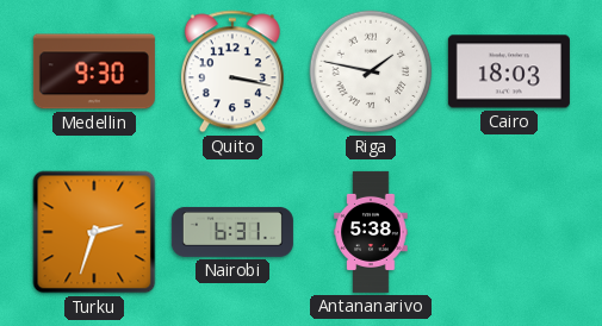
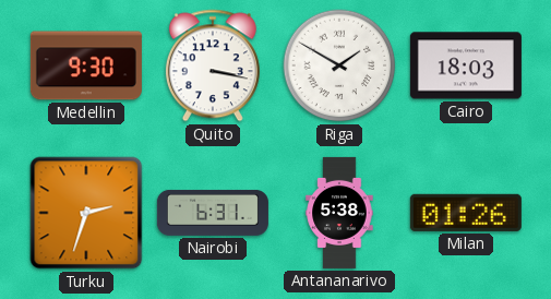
Riga: 1:47 -> 1:50 (339, 65)
Milan: none -> 01:26 (466, 213)
